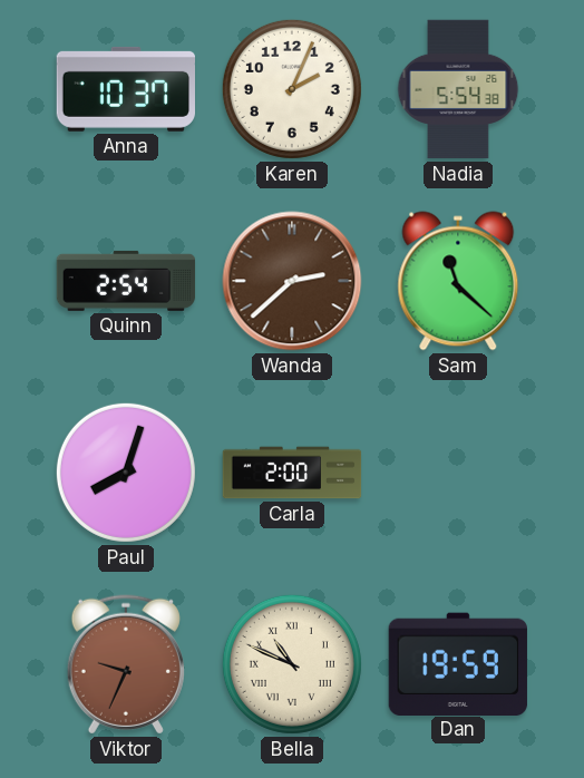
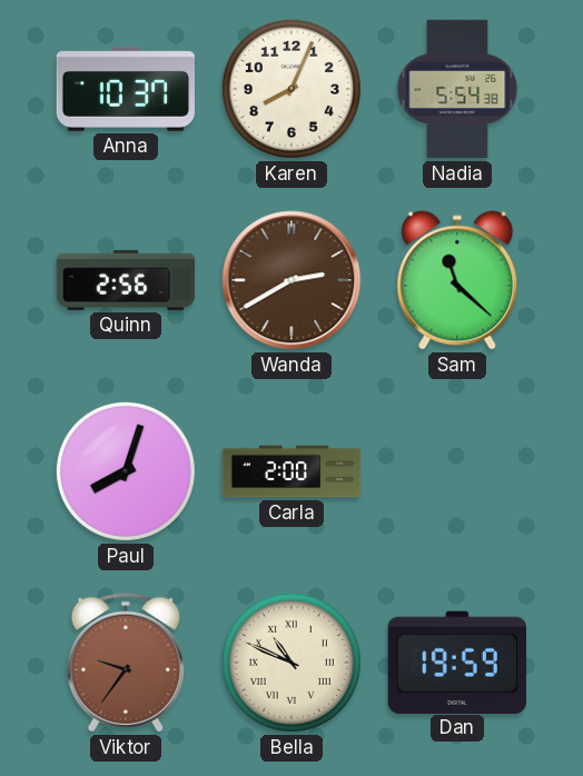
Karen: 2:04 -> 8:04 (291, 89)
Quinn: 2:54 -> 2:56 (126, 280)
Wanda: 2:38 -> 2:40 (291, 280)
Viktor: 9:34 -> 9:36 (126, 663)
